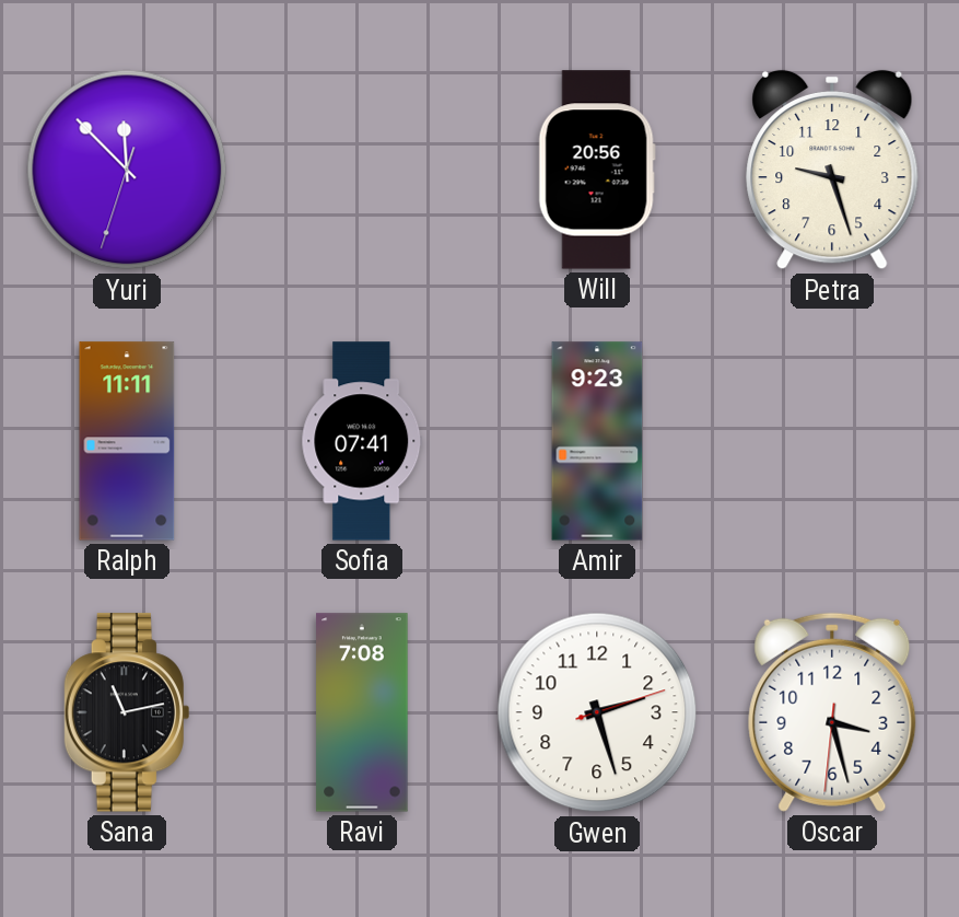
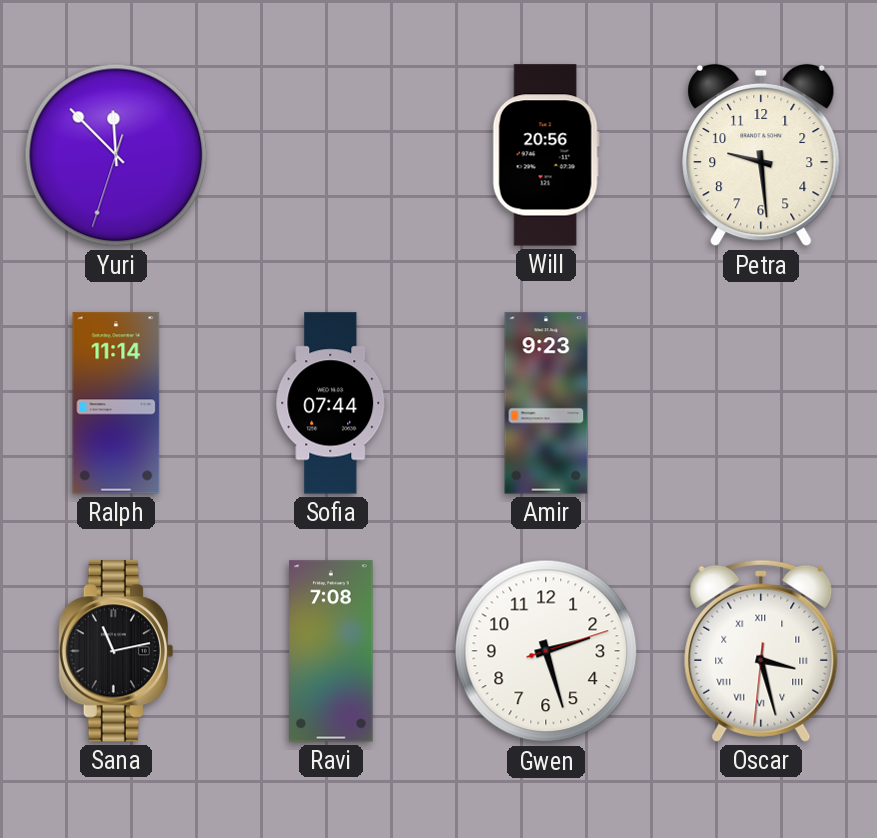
Petra: 9:27 -> 9:29 (761, 155)
Ralph: 11:11 -> 11:14 (116, 403)
Sofia: 07:41 -> 07:44 (331, 403)
Oscar numerals: Arabic -> Roman (761, 651)
